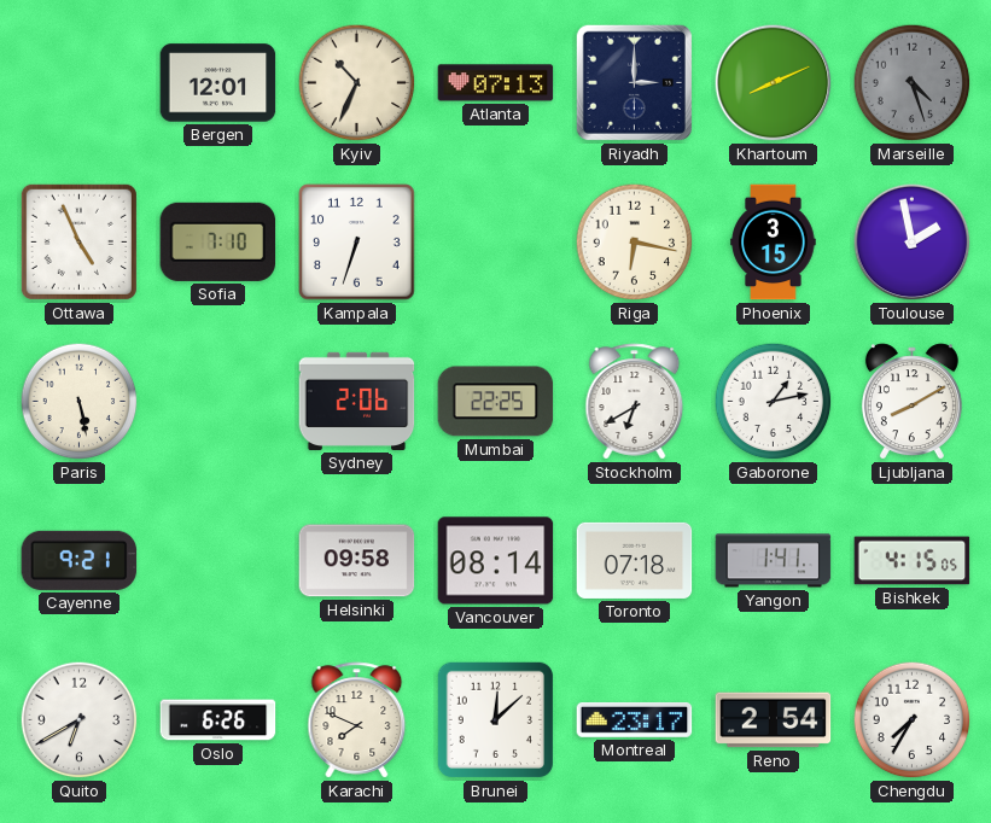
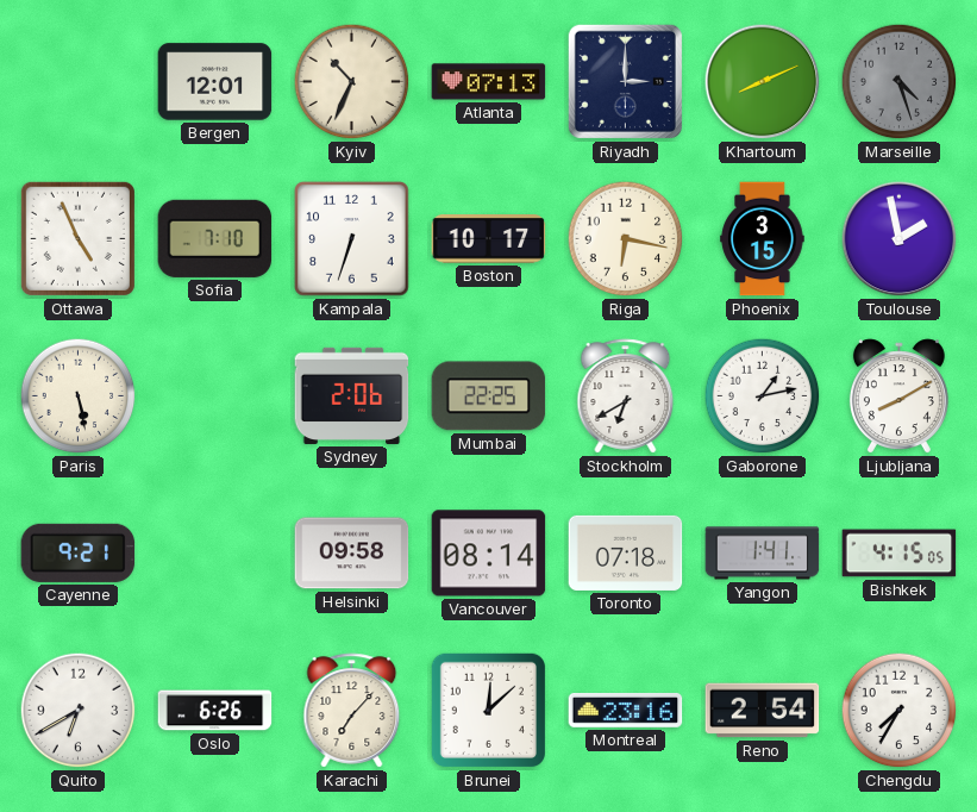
Boston: none -> 10:17 (489, 239)
Karachi: 7:49 -> 7:07 (352, 711)
Montreal: 23:17 -> 23:16 (626, 710)
